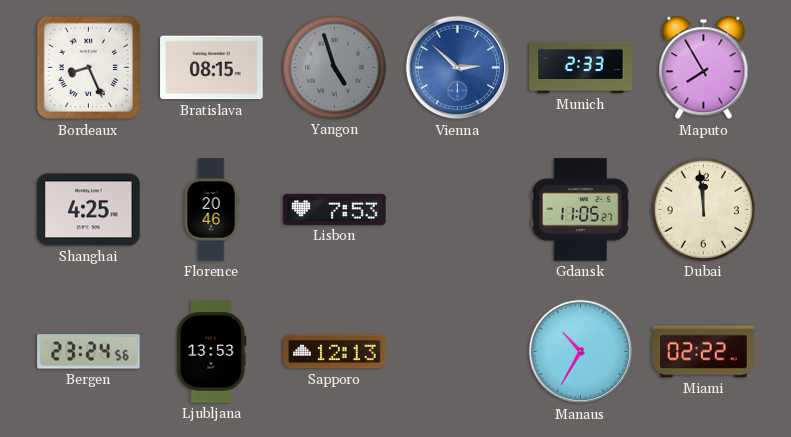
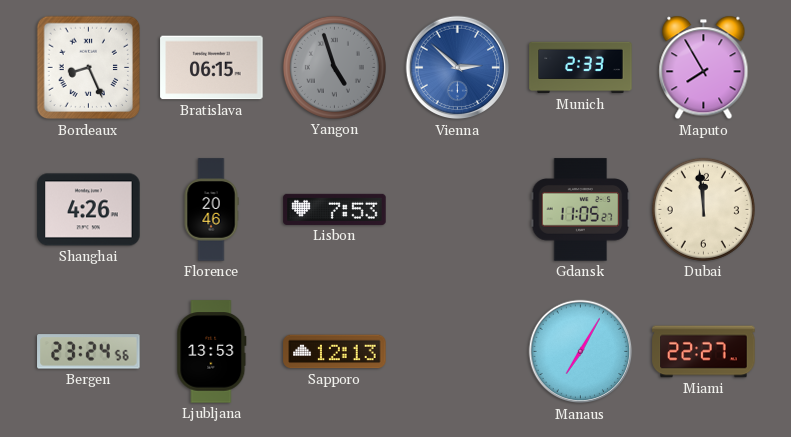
Bratislava: 08:15 -> 06:15 (212, 68)
Shanghai: 4:25 -> 4:26 (89, 210)
Manaus: 10:35 -> 7:05 (581, 352)
Miami: 02:22 -> 22:27 (704, 352)
